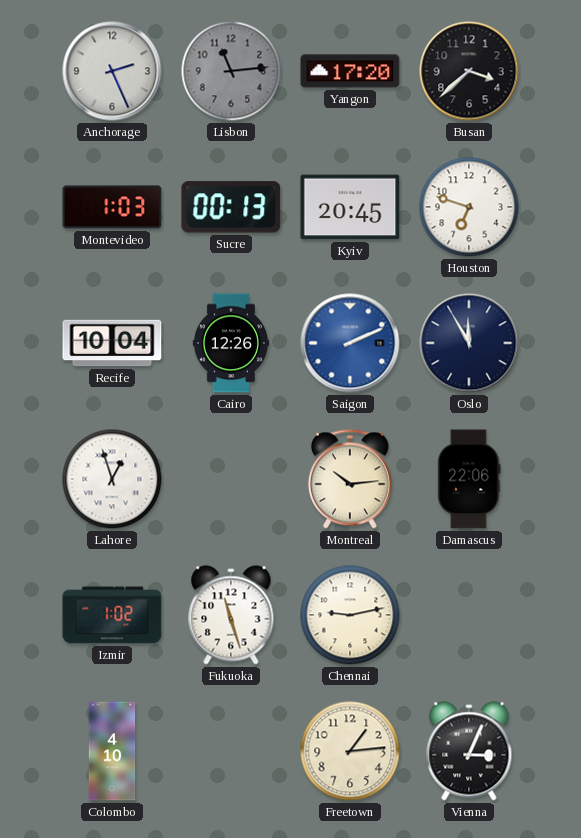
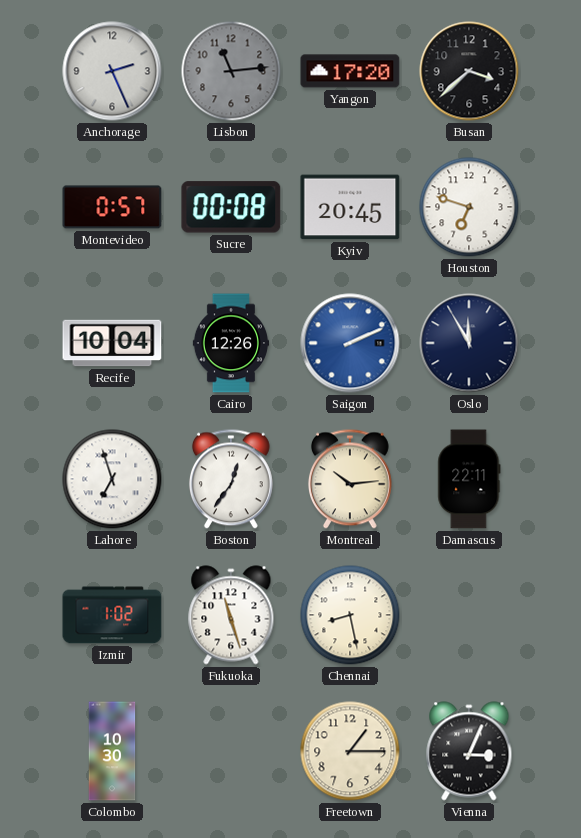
Montevideo: 1:03 -> 0:57 (112, 207)
Sucre: 00:13 -> 00:08 (231, 207)
Lahore: 12:57 -> 6:57 (112, 479)
Boston: none -> 12:36 (231, 479)
Damascus: 22:06 -> 22:11 (469, 479)
Chennai: 9:13 -> 8:28 (350, 615)
Colombo: 4:10 -> 10:30 (112, 751)
Freetown: 1:14 -> 1:15 (350, 751)
